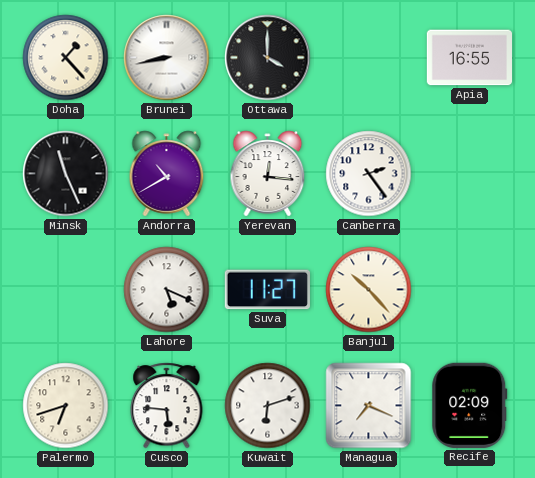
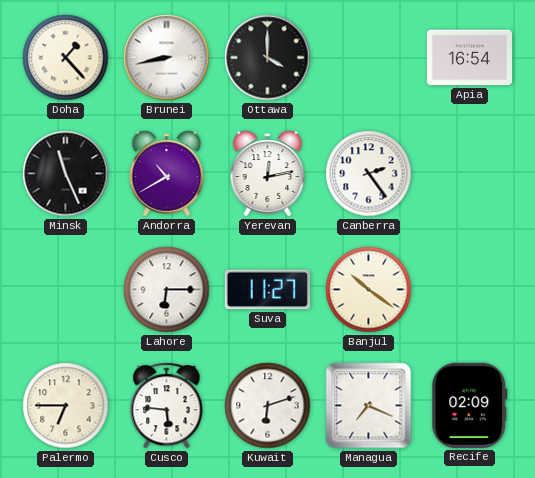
Apia: 16:55 -> 16:54 (469, 58)
Yerevan: 12:16 -> 12:13 (268, 174)
Lahore: 5:19 -> 6:15 (167, 290)
Banjul: 10:23 -> 10:21 (369, 290)
Palermo: 6:42 -> 6:45 (66, 406)
